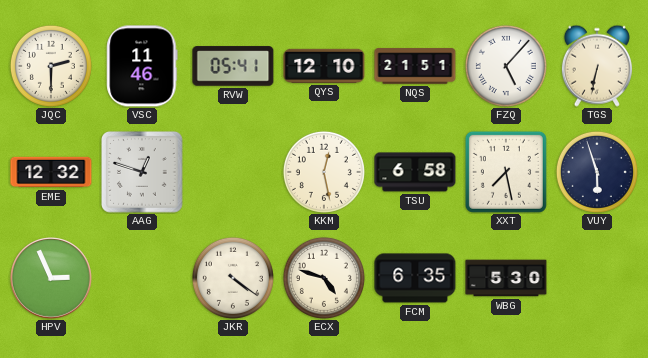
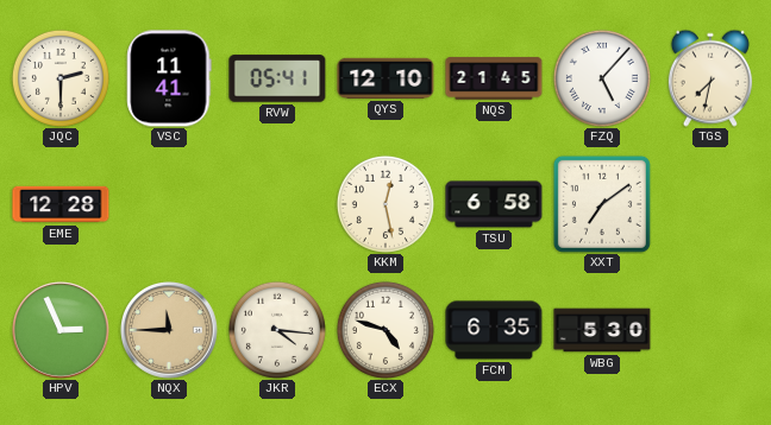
VSC: 11:46 -> 11:41 (169, 78)
NQS: 21:51 -> 21:45 (494, 78)
TGS: 6:32 -> 7:32 (710, 78)
EME: 12:32 -> 12:28 (61, 204)
AAG: 12:48 -> none (143, 173)
XXT: 7:28 -> 7:09 (602, 204)
VUY: 5:57 -> none (597, 172)
NQX: none -> 11:45 (170, 331)
JKR: 4:21 -> 4:16 (277, 330)
